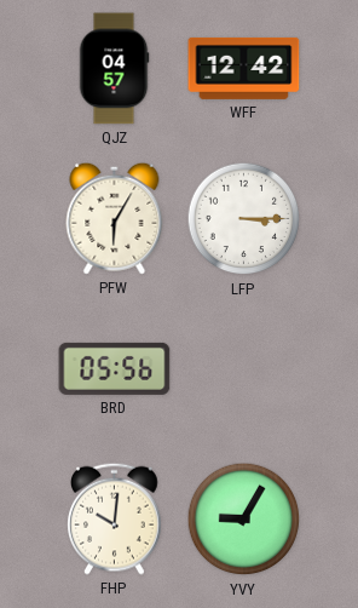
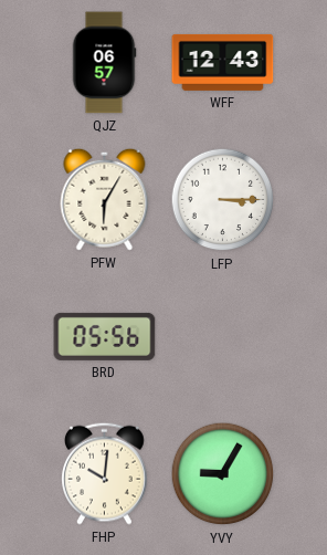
QJZ: 04:57 -> 06:57 (104, 63)
WFF: 12:42 -> 12:43 (223, 62)
